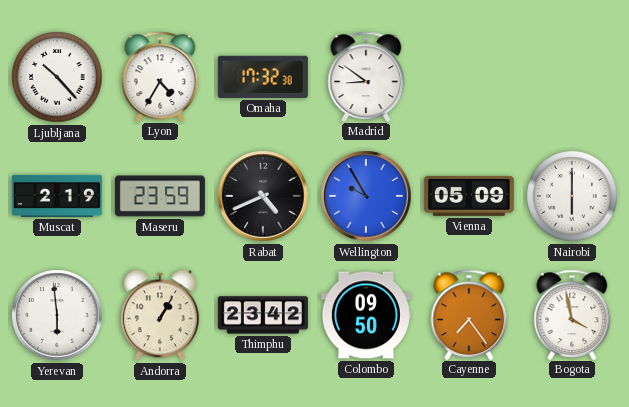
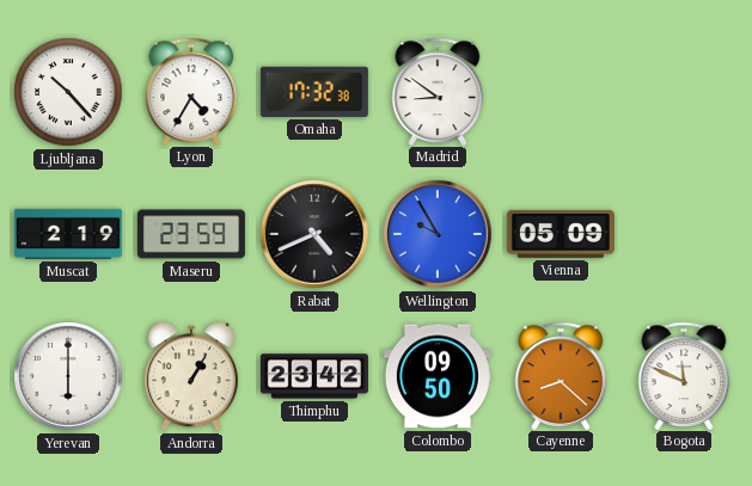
Nairobi: 6:00 -> none (572, 196)
Yerevan: 5:59 -> 6:00 (68, 376)
Cayenne: 7:24 -> 8:22 (561, 375)
Bogota: 3:58 -> 11:49 (684, 375)
